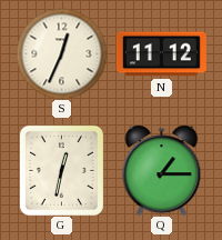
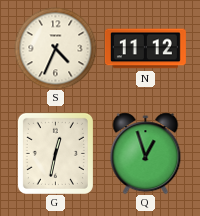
S: 12:34 -> 4:34 (55, 48)
Q: 1:15 -> 12:57 (146, 153)
